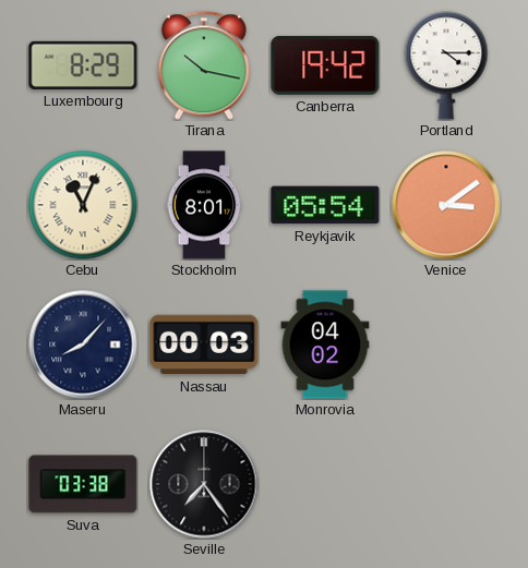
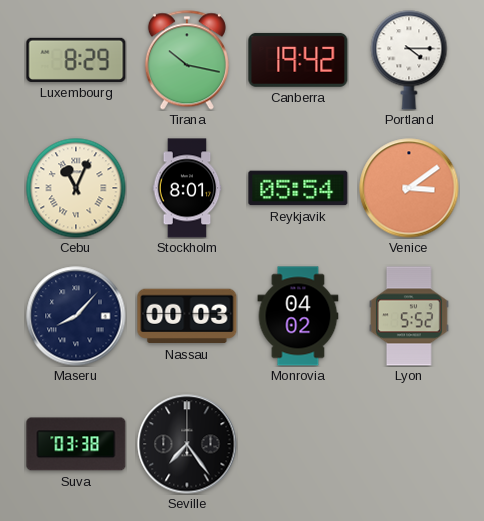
Lyon: none -> 5:52 (410, 316)
